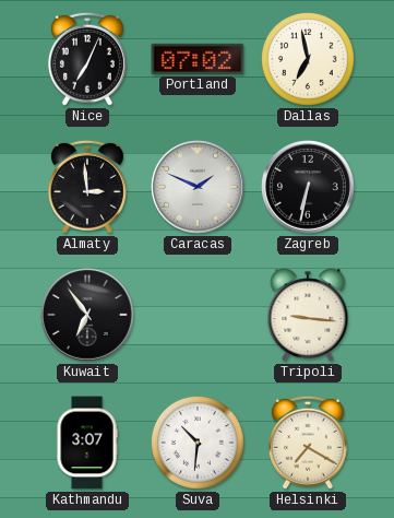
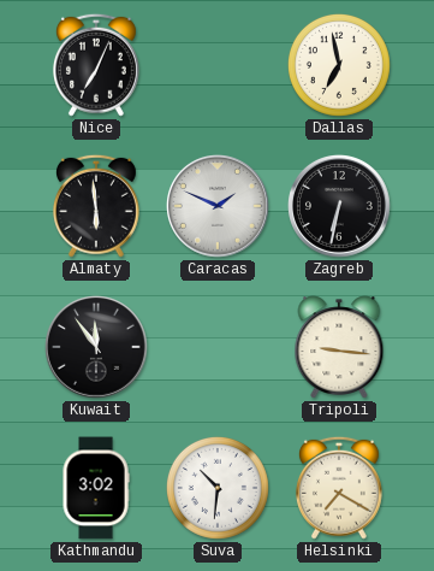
Portland: 07:02 -> none (198, 59)
Almaty: 2:59 -> 5:59 (96, 206)
Kuwait: 6:54 -> 11:54 (97, 348)
Kathmandu: 3:07 -> 3:02 (96, 488)
